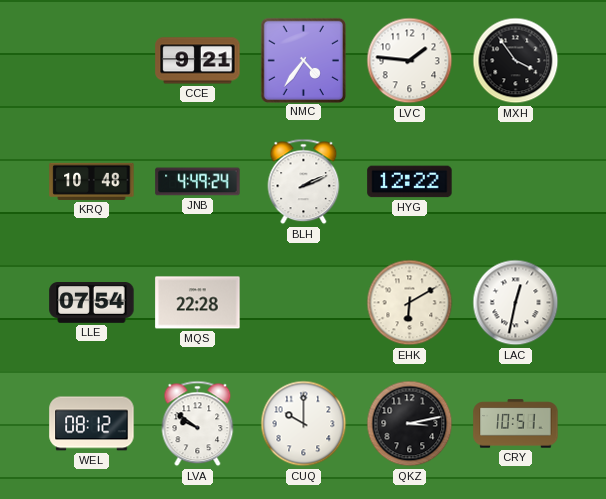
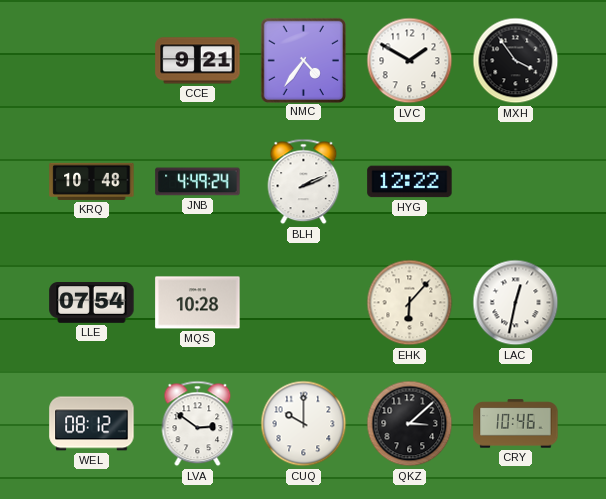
LVC: 1:46 -> 1:50 (410, 61)
MQS: 22:28 -> 10:28 (198, 303)
EHK: 6:10 -> 6:07 (410, 303)
LVA: 9:51 -> 2:51 (198, 424)
QKZ: 3:13 -> 3:08 (410, 424)
CRY: 10:51 -> 10:46 (516, 424)
